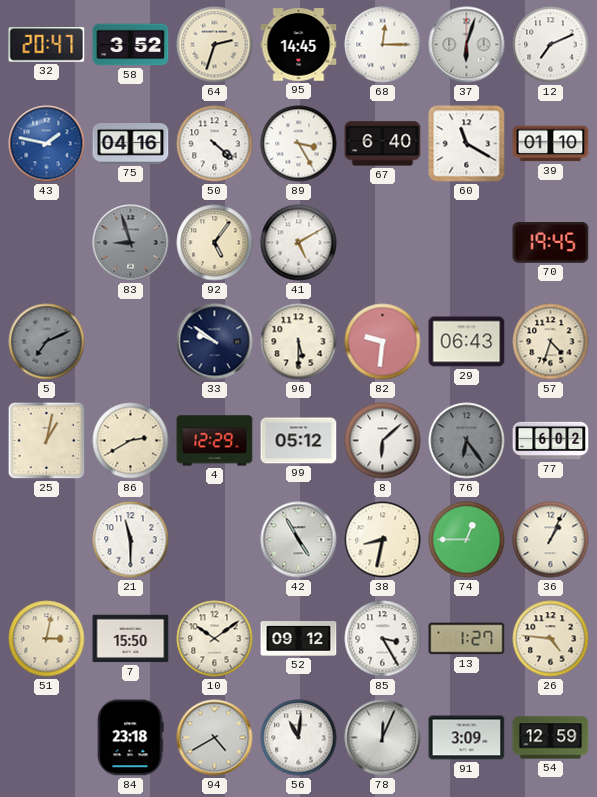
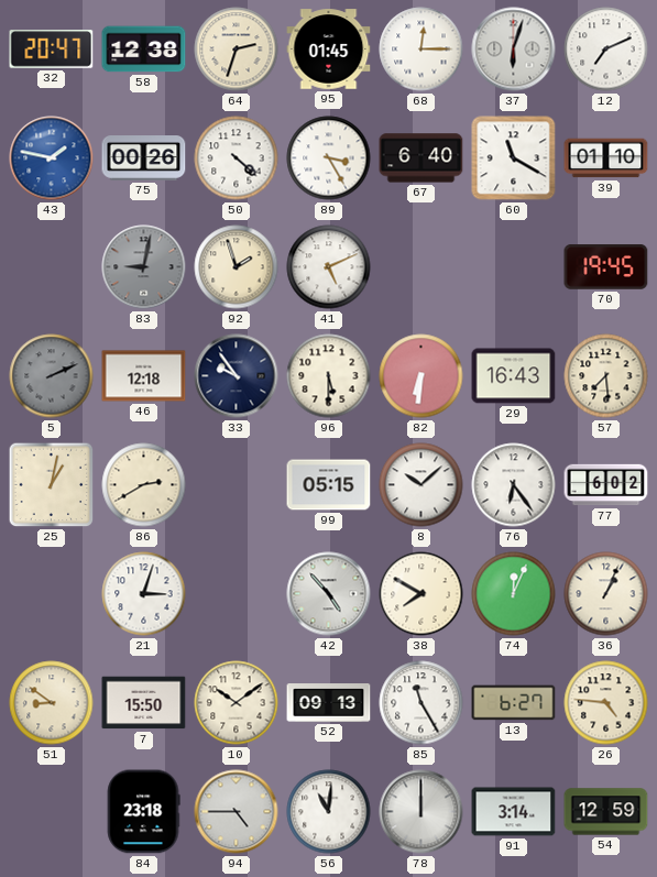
58: 3:52 -> 12:38 (144, 50)
95: 14:45 -> 01:45 (329, 50)
75: 04:16 -> 00:26 (144, 158)
83: 8:57 -> 9:02 (144, 267)
92: 5:06 -> 1:57 (237, 267)
41: 5:10 -> 5:11 (329, 267)
5: 7:11 -> 2:11 (52, 376)
46: none -> 12:18 (144, 376)
33: 9:51 -> 9:54 (237, 376)
82: 9:31 -> 6:31 (421, 376)
29: 06:43 -> 16:43 (514, 376)
57: 4:33 -> 7:29 (606, 376)
4: 12:29 -> none (215, 441)
99: 05:12 -> 05:15 (329, 485)
8: 6:08 -> 10:08 (421, 485)
76 dial: grey -> white (514, 485)
21: 11:30 -> 3:03 (144, 594)
42: 4:55 -> 4:53 (329, 594)
38: 8:32 -> 7:50 (421, 594)
74: 12:45 -> 12:04 (514, 594)
51: 3:02 -> 8:51 (52, 703)
52: 09:12 -> 09:13 (329, 703)
85: 3:25 -> 11:25 (421, 703)
13: 1:27 -> 6:27 (514, 703)
94: 4:40 -> 4:45 (237, 812)
78: 12:04 -> 12:00 (421, 812)
91: 3:09 -> 3:14 (514, 812)
